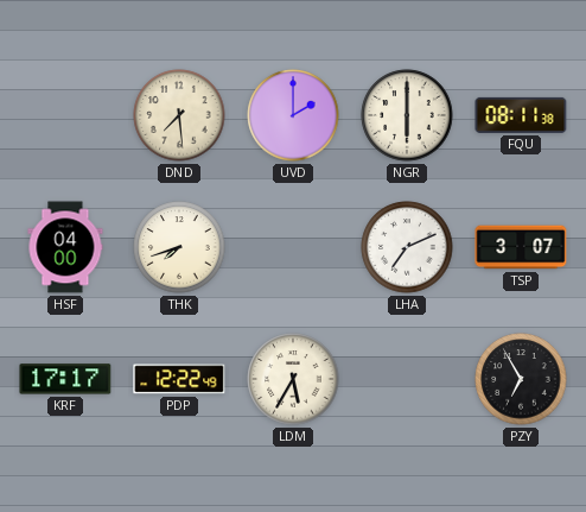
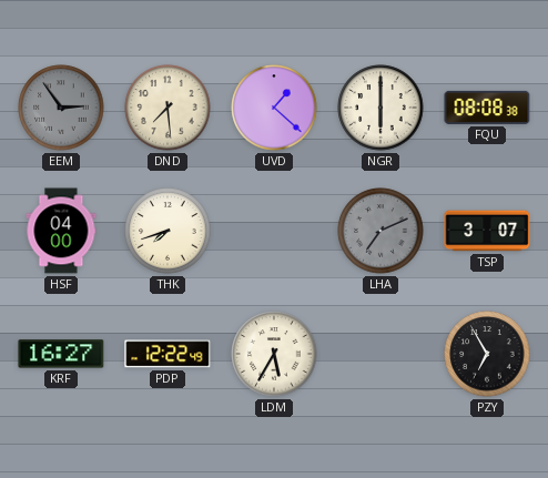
EEM: none -> 2:54 (61, 108)
UVD: 2:00 -> 1:22 (274, 108)
FQU: 08:11 -> 08:08 (487, 108)
LHA dial: white -> grey (380, 231)
KRF: 17:17 -> 16:27 (61, 354)
